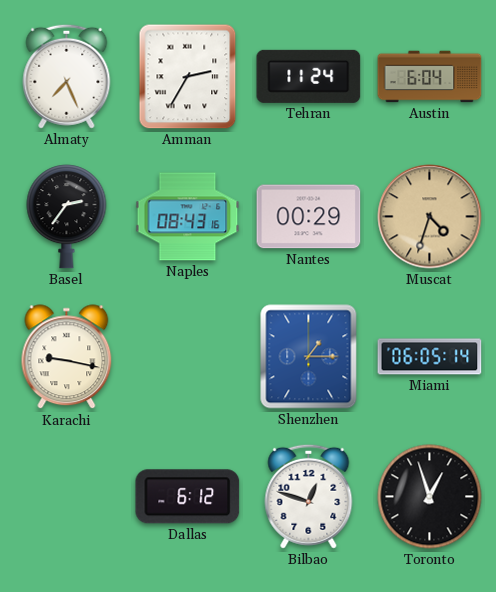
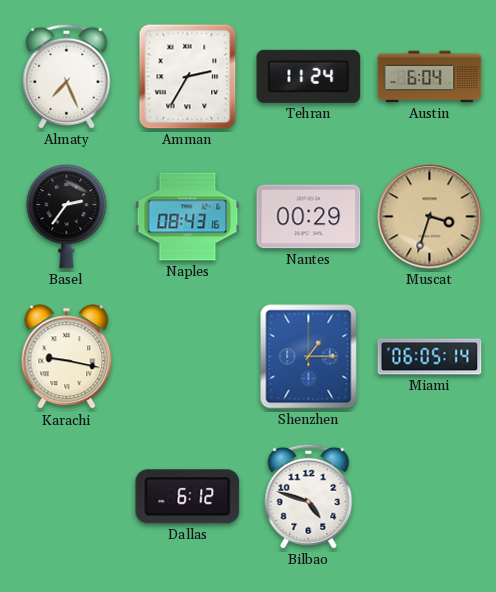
Muscat: 4:33 -> 3:33 (430, 217)
Bilbao: 12:48 -> 4:48 (309, 496)
Toronto: 12:57 -> none (430, 497)
